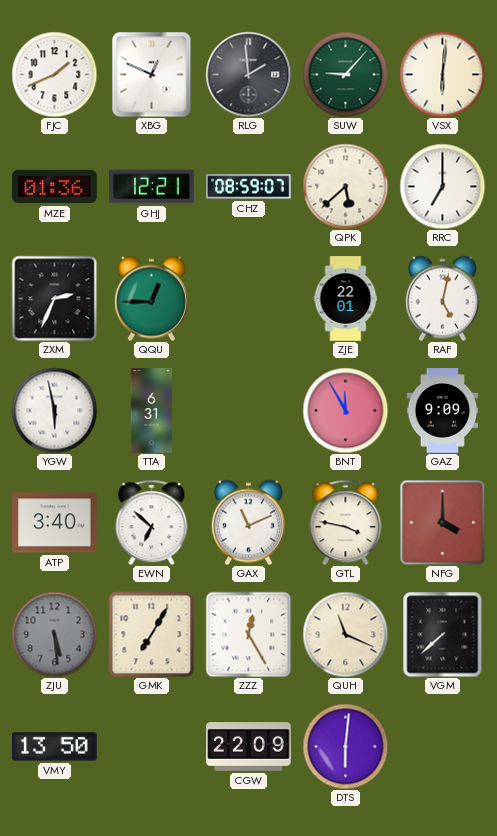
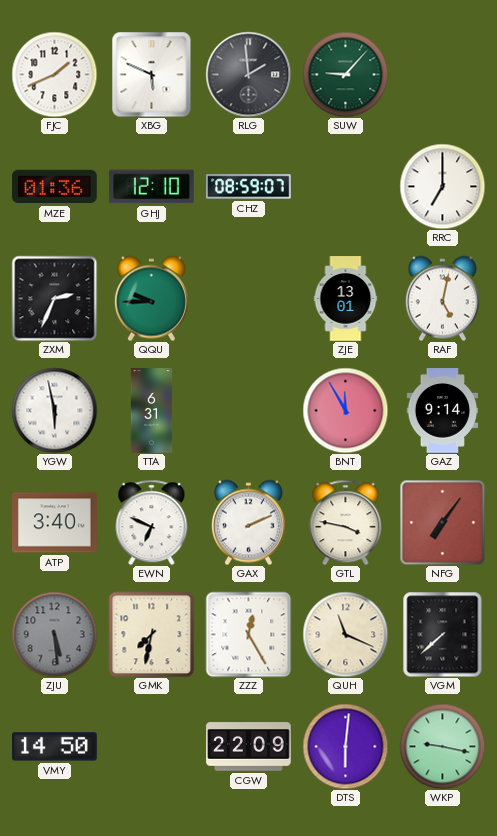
XBG: 12:49 -> 5:49 (152, 74)
VSX: 6:01 -> none (442, 74)
GHJ: 12:21 -> 12:10 (152, 187)
QPK: 5:38 -> none (345, 186)
QQU: 12:45 -> 9:45 (151, 298)
ZJE: 22:01 -> 13:01 (346, 299)
GAZ: 9:09 -> 9:14 (443, 411)
EWN: 6:52 -> 6:49 (152, 522)
GAX: 11:11 -> 2:11 (248, 522)
NFG: 4:00 -> 7:06 (442, 522)
GMK: 7:05 -> 7:32 (151, 634)
VMY: 13:50 -> 14:50 (55, 747)
WKP: none -> 9:17 (442, 746)
